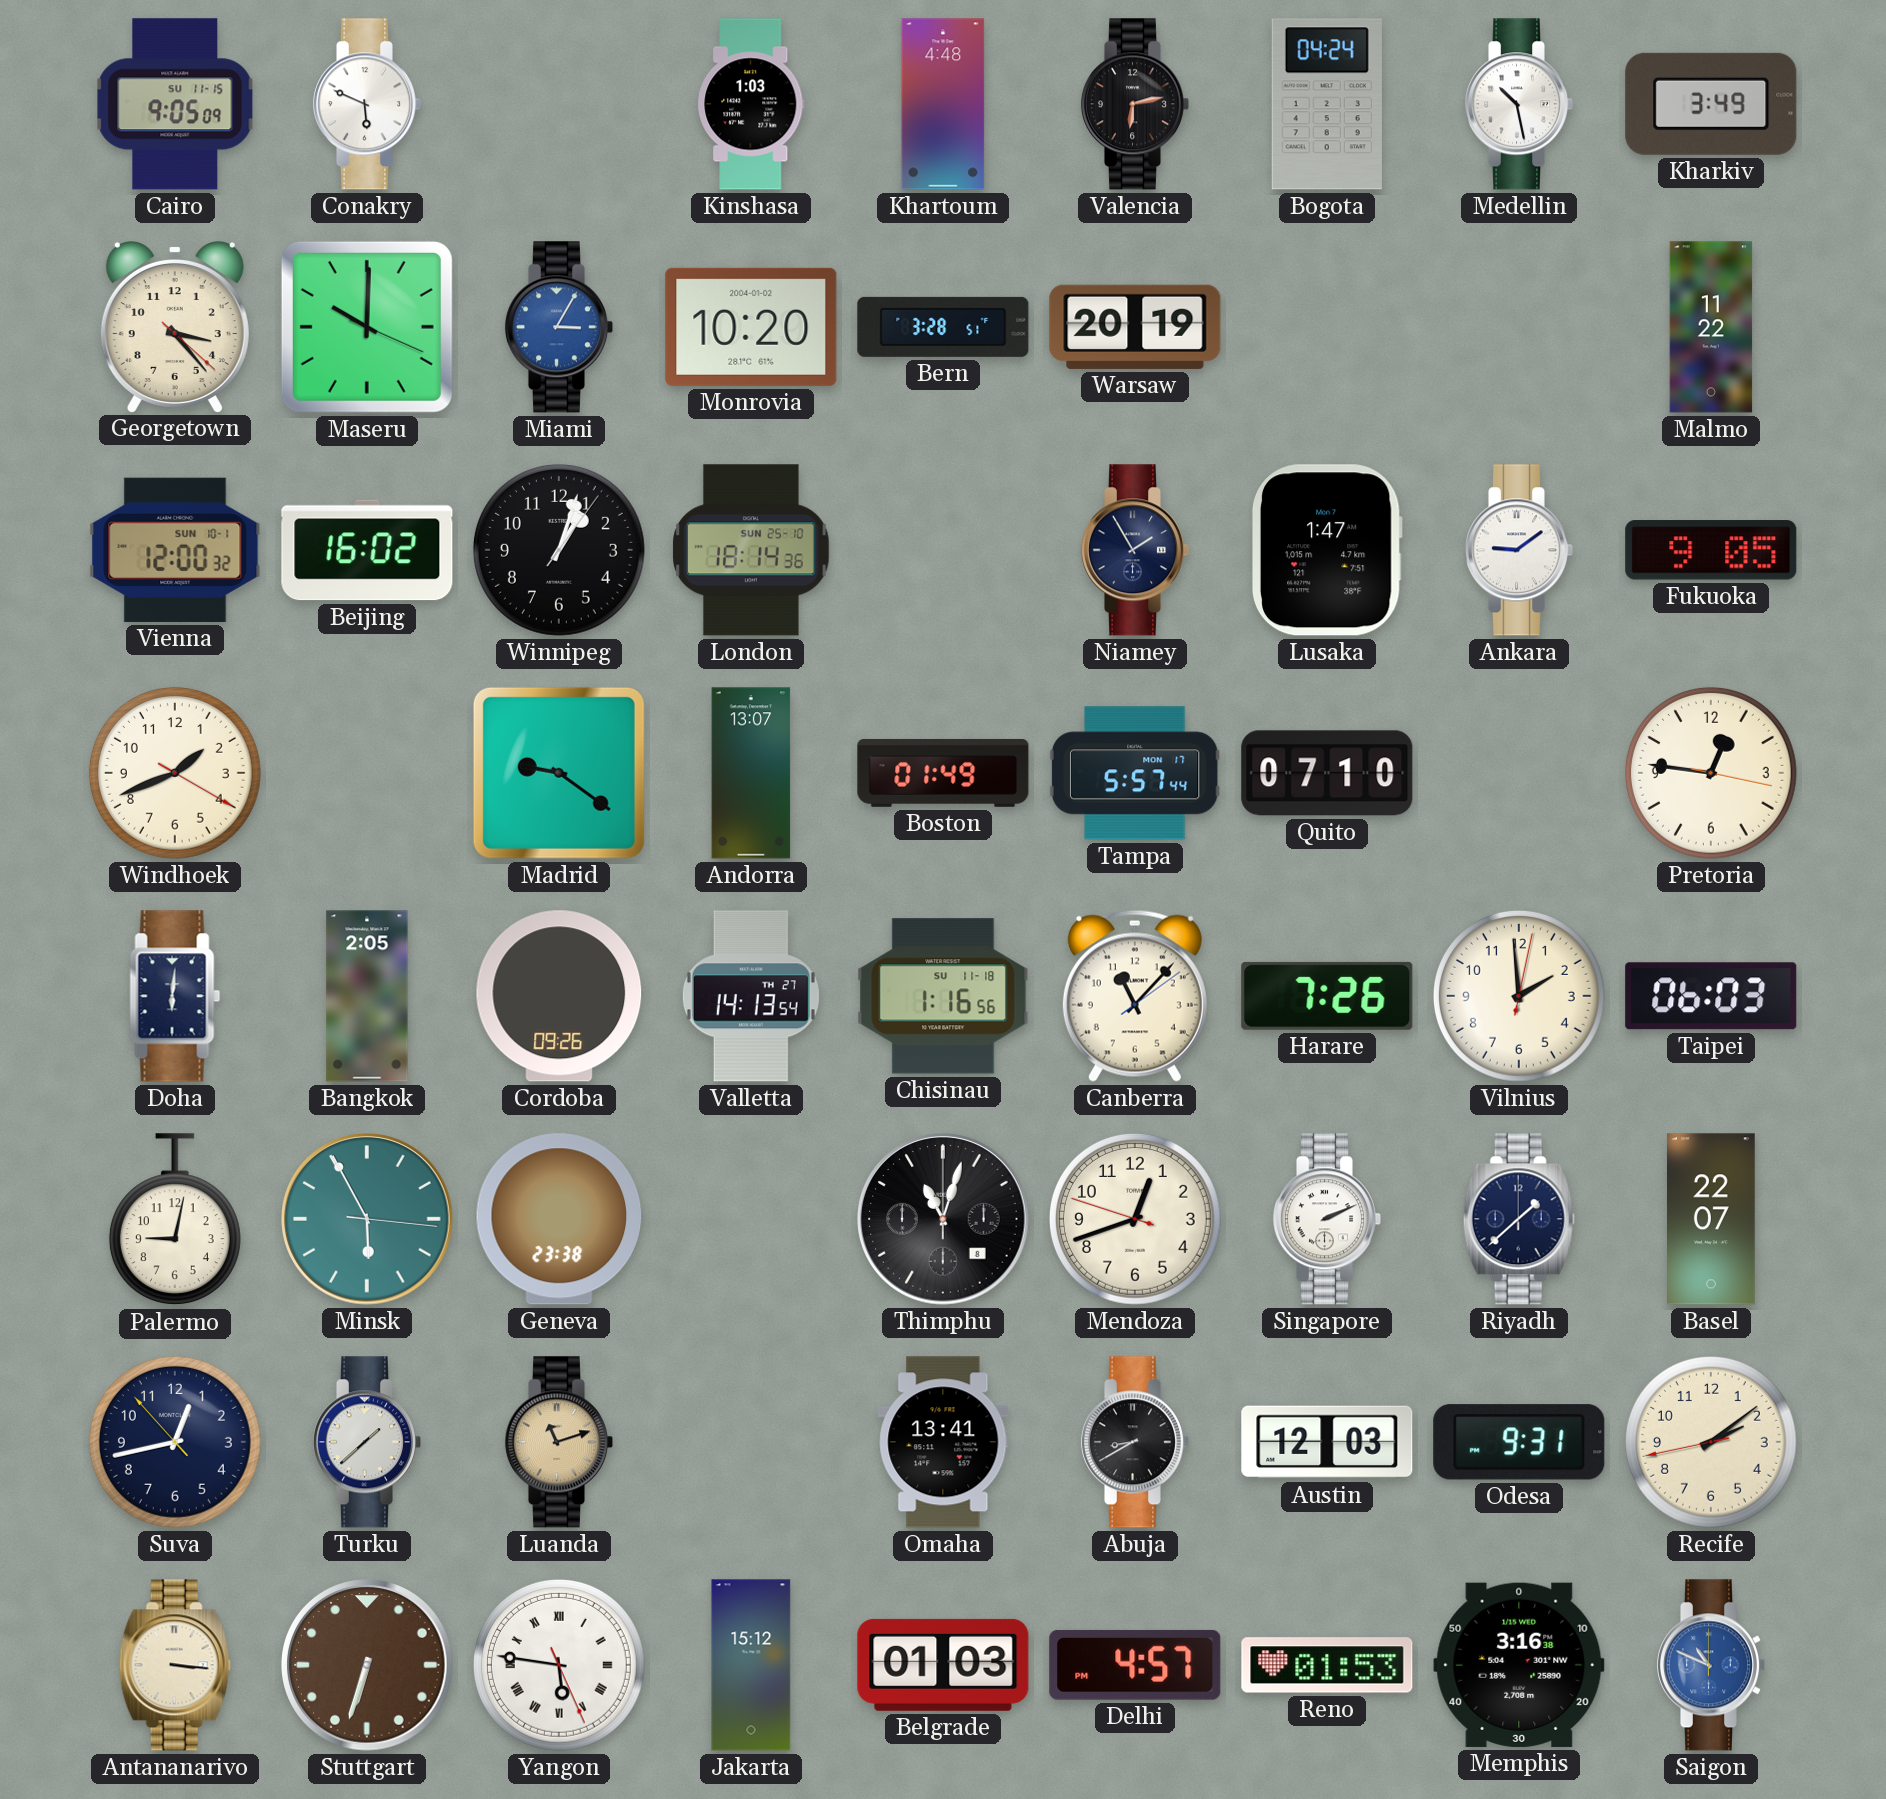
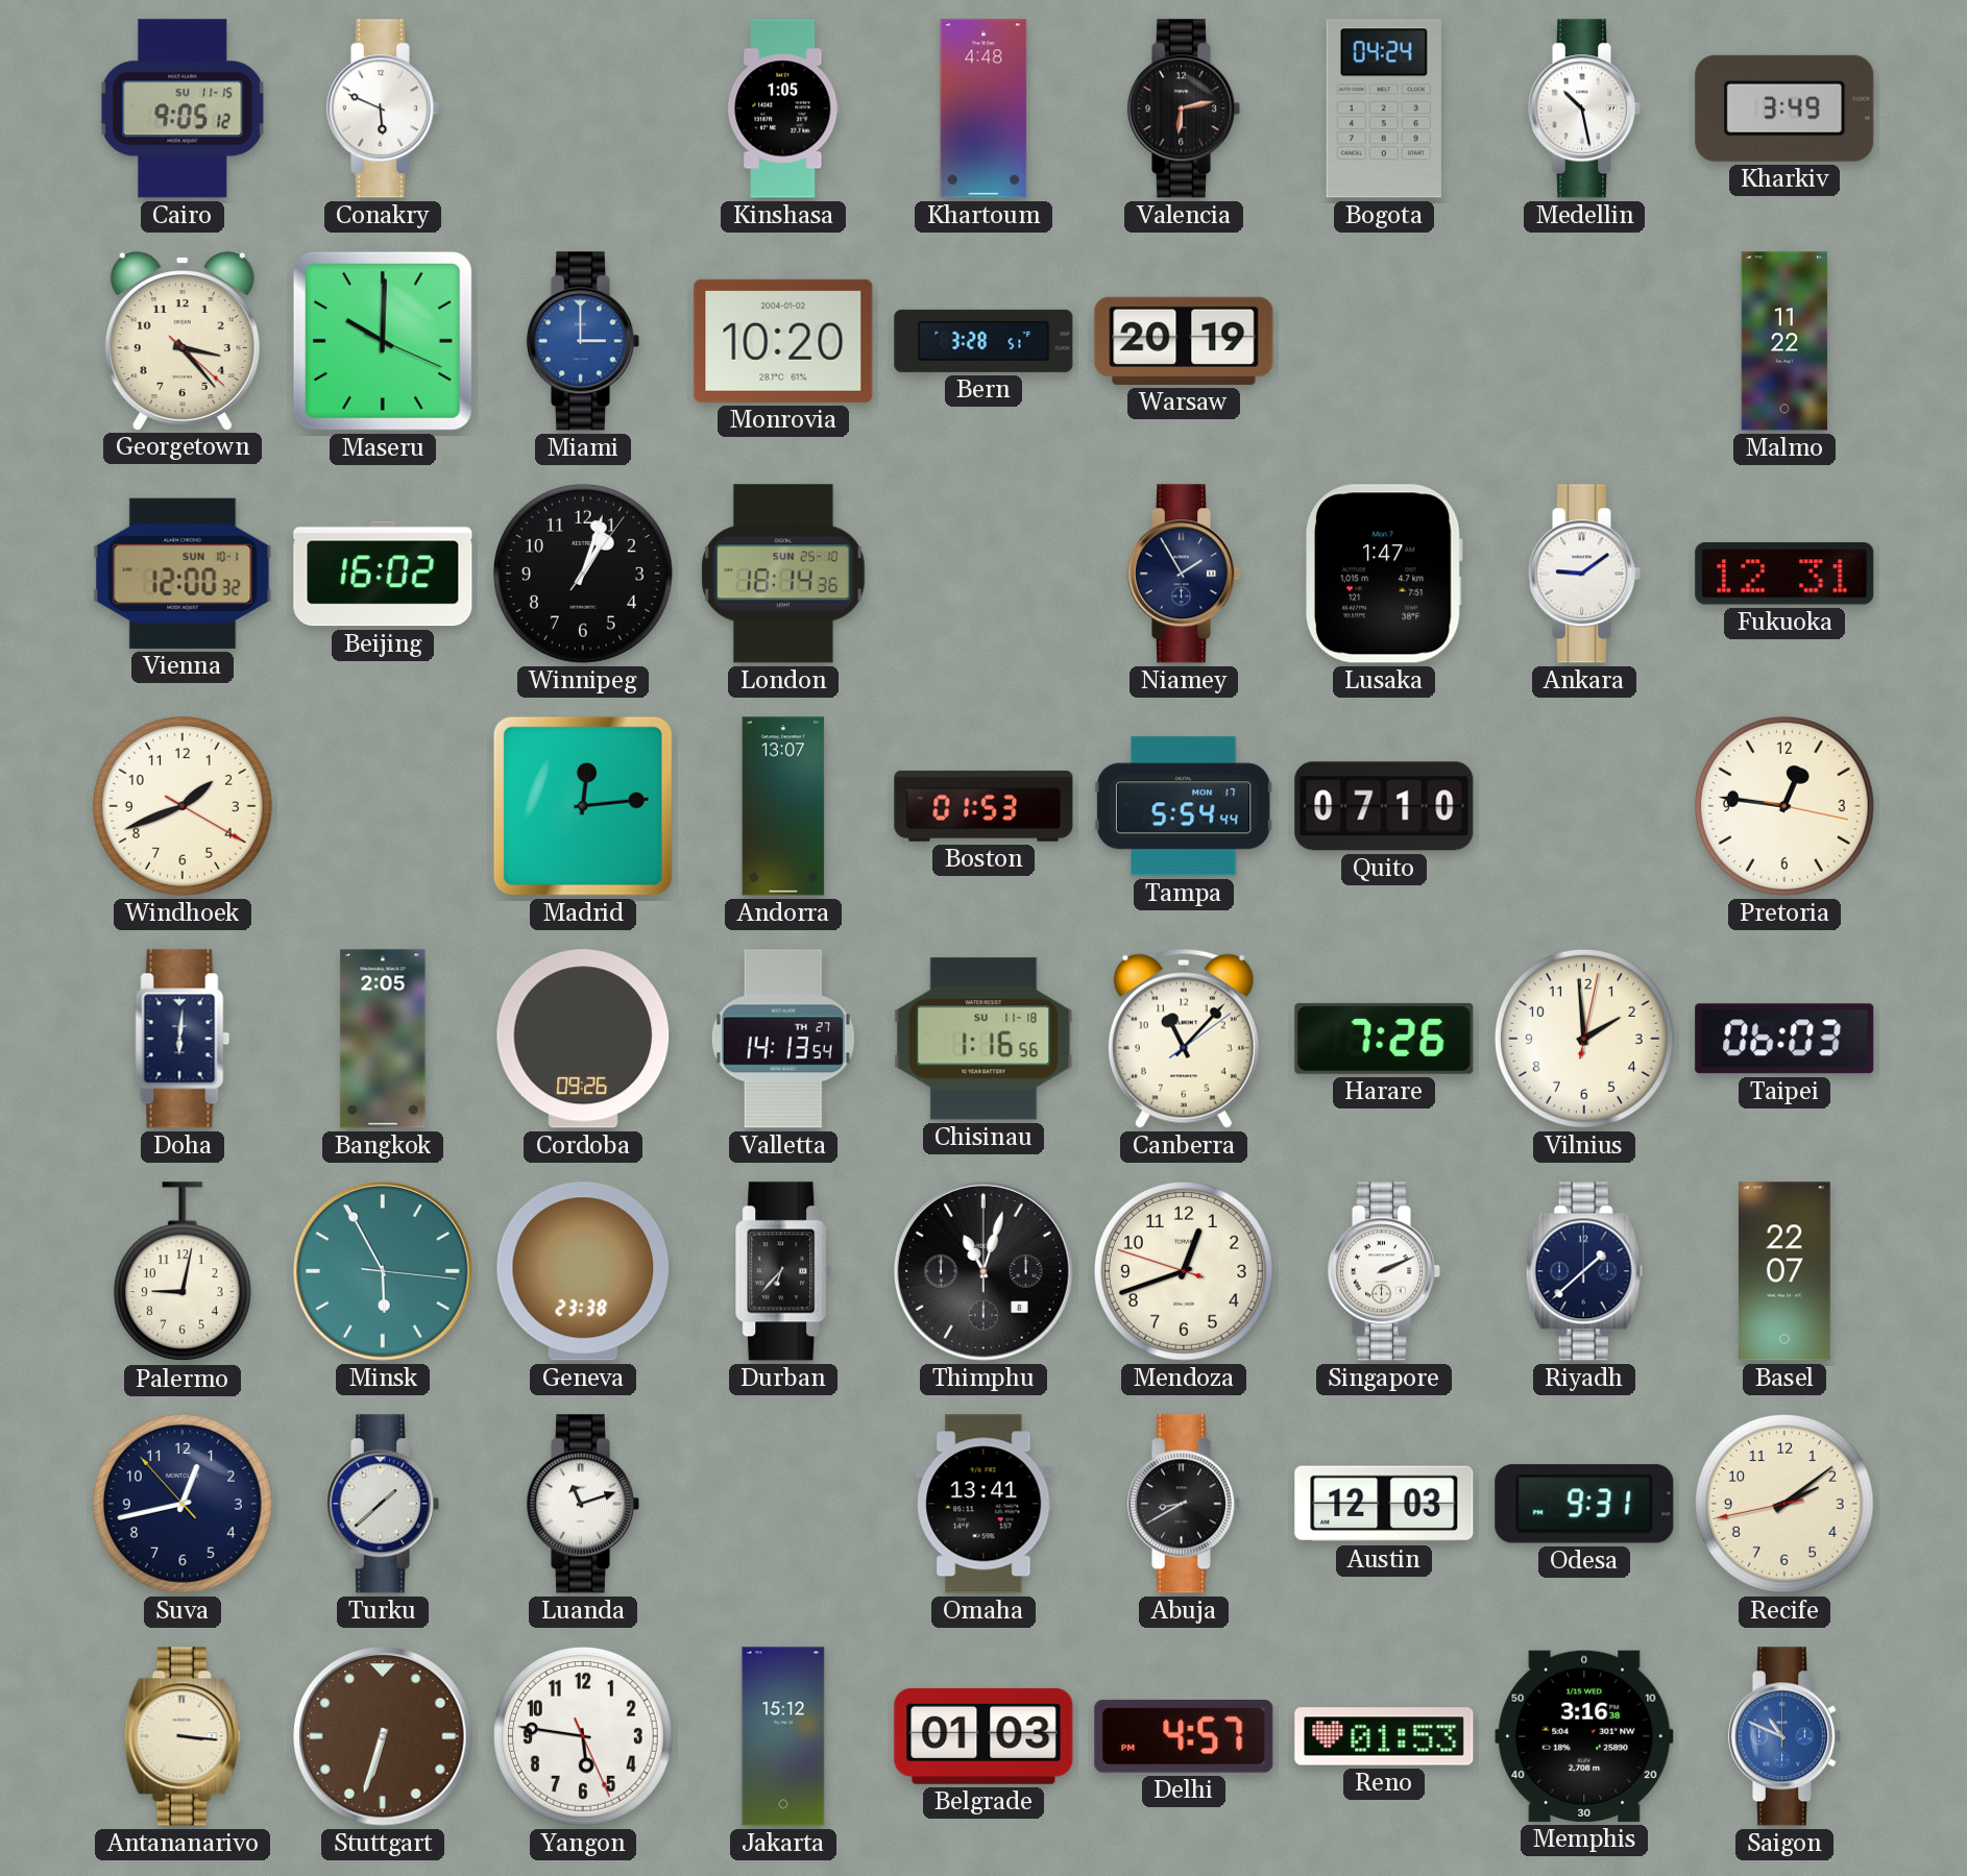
Cairo: 9:05:09 -> 9:05:12 (183, 108)
Kinshasa: 1:03 -> 1:05 (783, 108)
Miami: 3:05 -> 3:00 (583, 341)
Fukuoka: 9:05 -> 12:31 (1784, 574)
Madrid: 9:21 -> 12:14 (583, 806)
Boston: 01:49 -> 01:53 (983, 806)
Tampa: 5:57 -> 5:54 (1184, 806)
Durban: none -> 6:37 (784, 1271)
Luanda dial: champagne -> white (583, 1504)
Yangon numerals: Roman -> Arabic (583, 1736)
